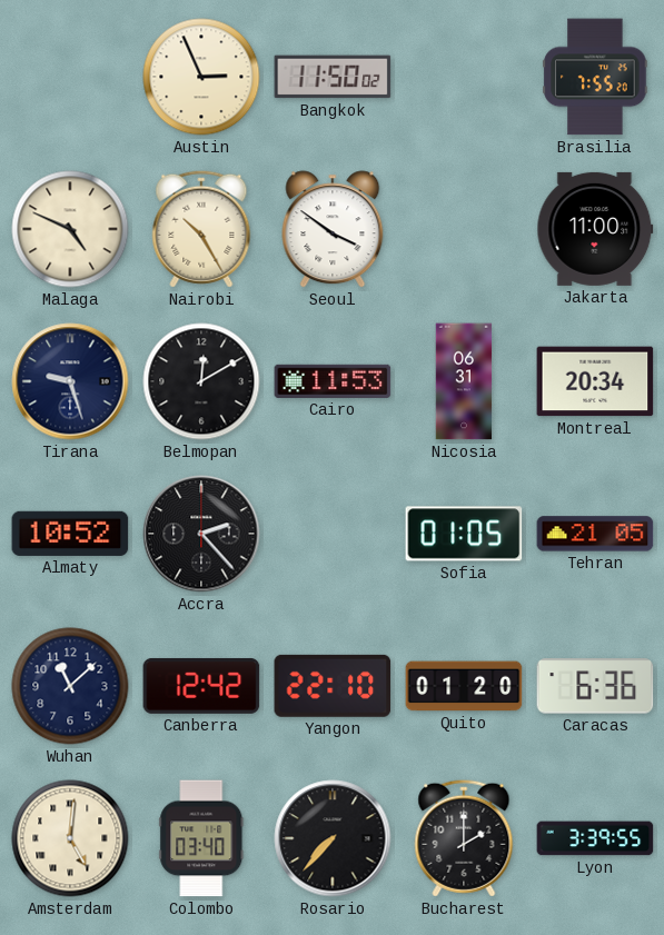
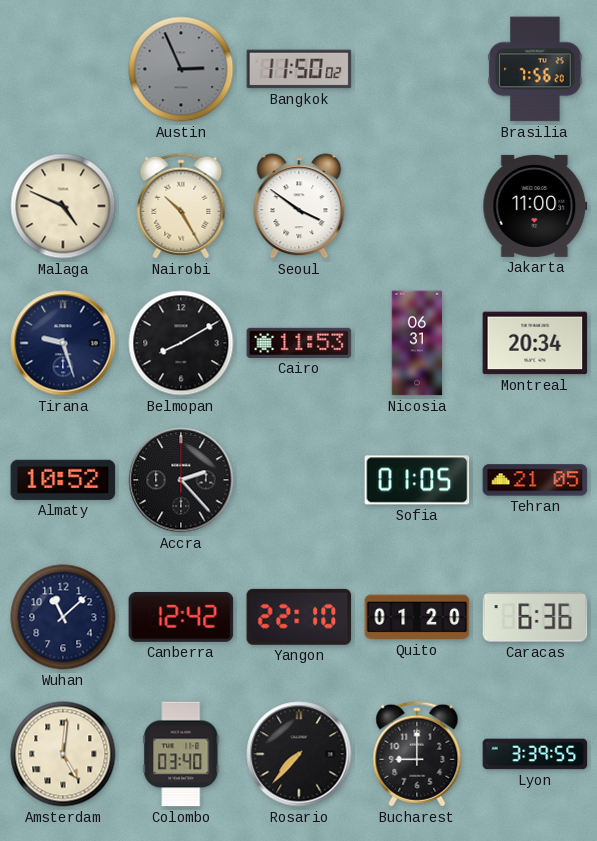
Austin dial: cream -> grey (181, 69)
Brasilia: 7:55 -> 7:56 (535, 69)
Belmopan: 12:10 -> 8:10 (181, 343)
Bucharest: 2:00 -> 9:00 (417, 754)
